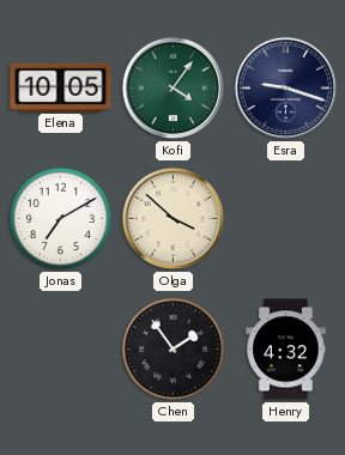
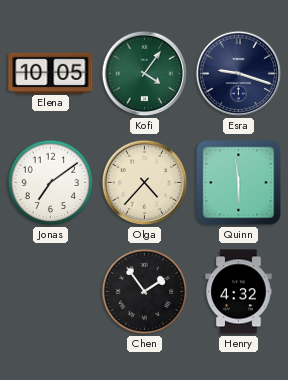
Jonas: 7:10 -> 7:09 (51, 183)
Olga: 3:52 -> 4:37 (145, 183)
Quinn: none -> 5:59 (239, 183)
